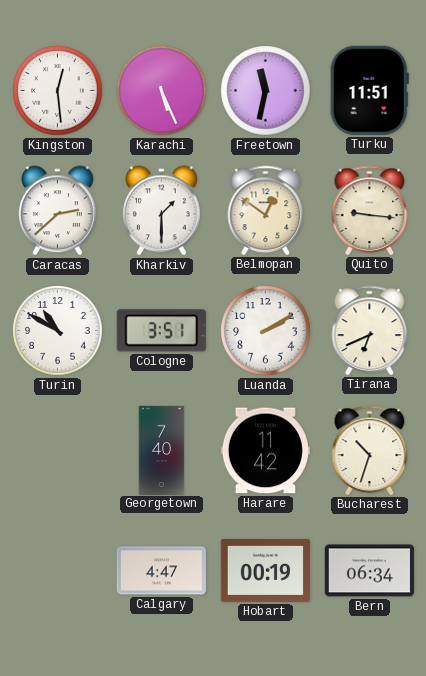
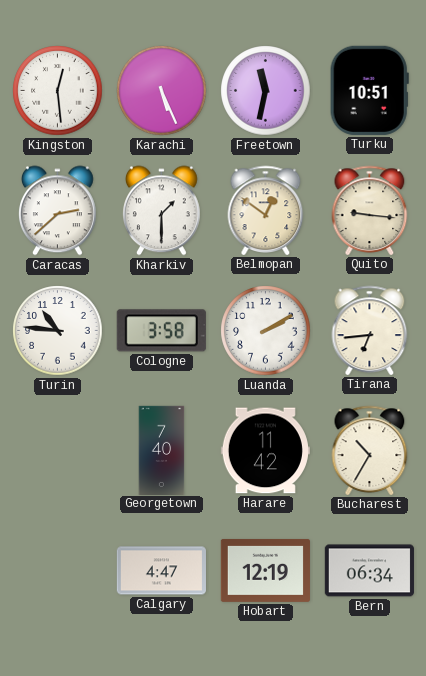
Turku: 11:51 -> 10:51 (369, 90)
Turin: 10:50 -> 10:46 (58, 331)
Cologne: 3:51 -> 3:58 (161, 331)
Tirana: 6:41 -> 6:44 (370, 330)
Bucharest: 10:33 -> 10:35 (370, 450)
Hobart: 00:19 -> 12:19 (265, 570)
